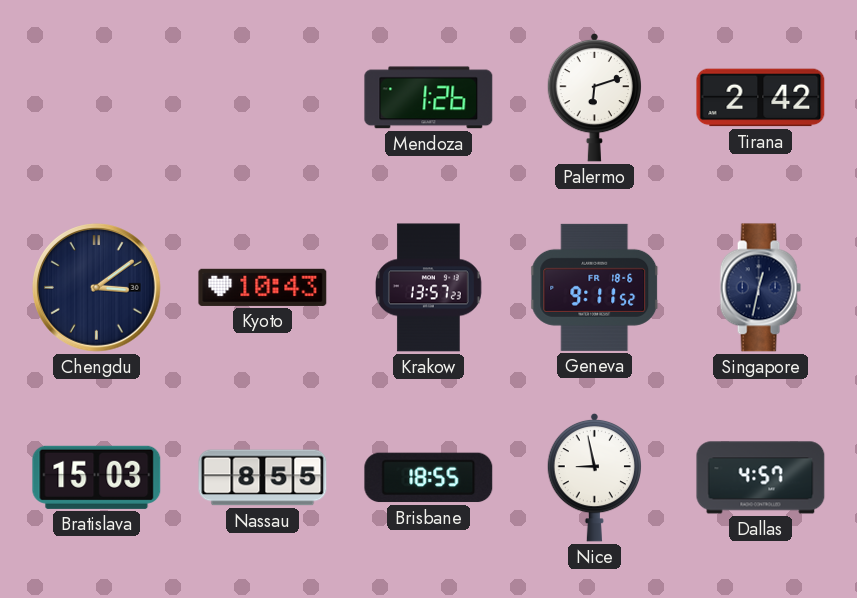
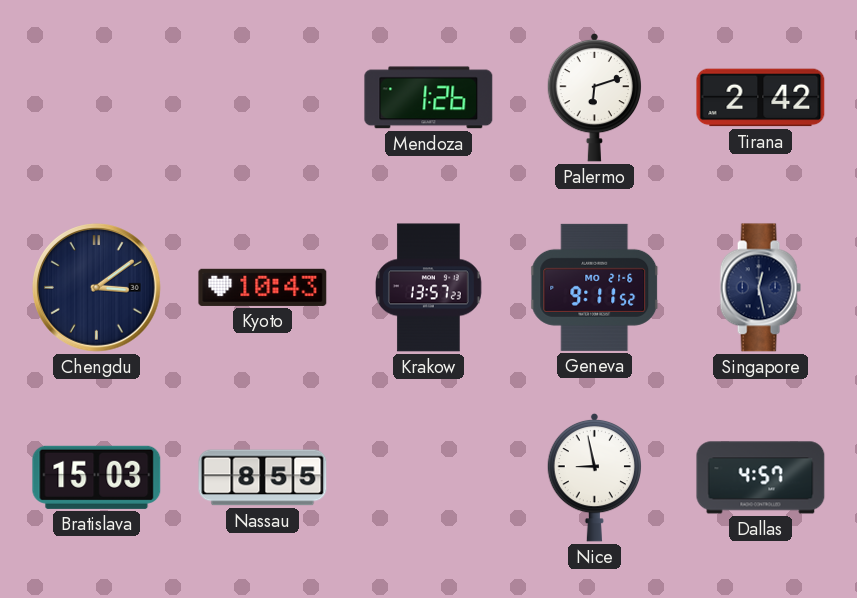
Geneva date: FR 18-6 -> MO 21-6 (595, 287)
Singapore: 12:32 -> 12:28 (760, 288)
Brisbane: 18:55 -> none (429, 478)
